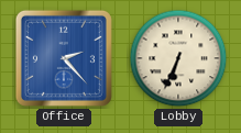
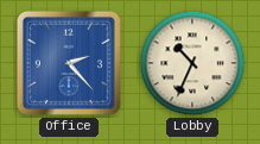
Lobby: 6:34 -> 10:34 (192, 63)
